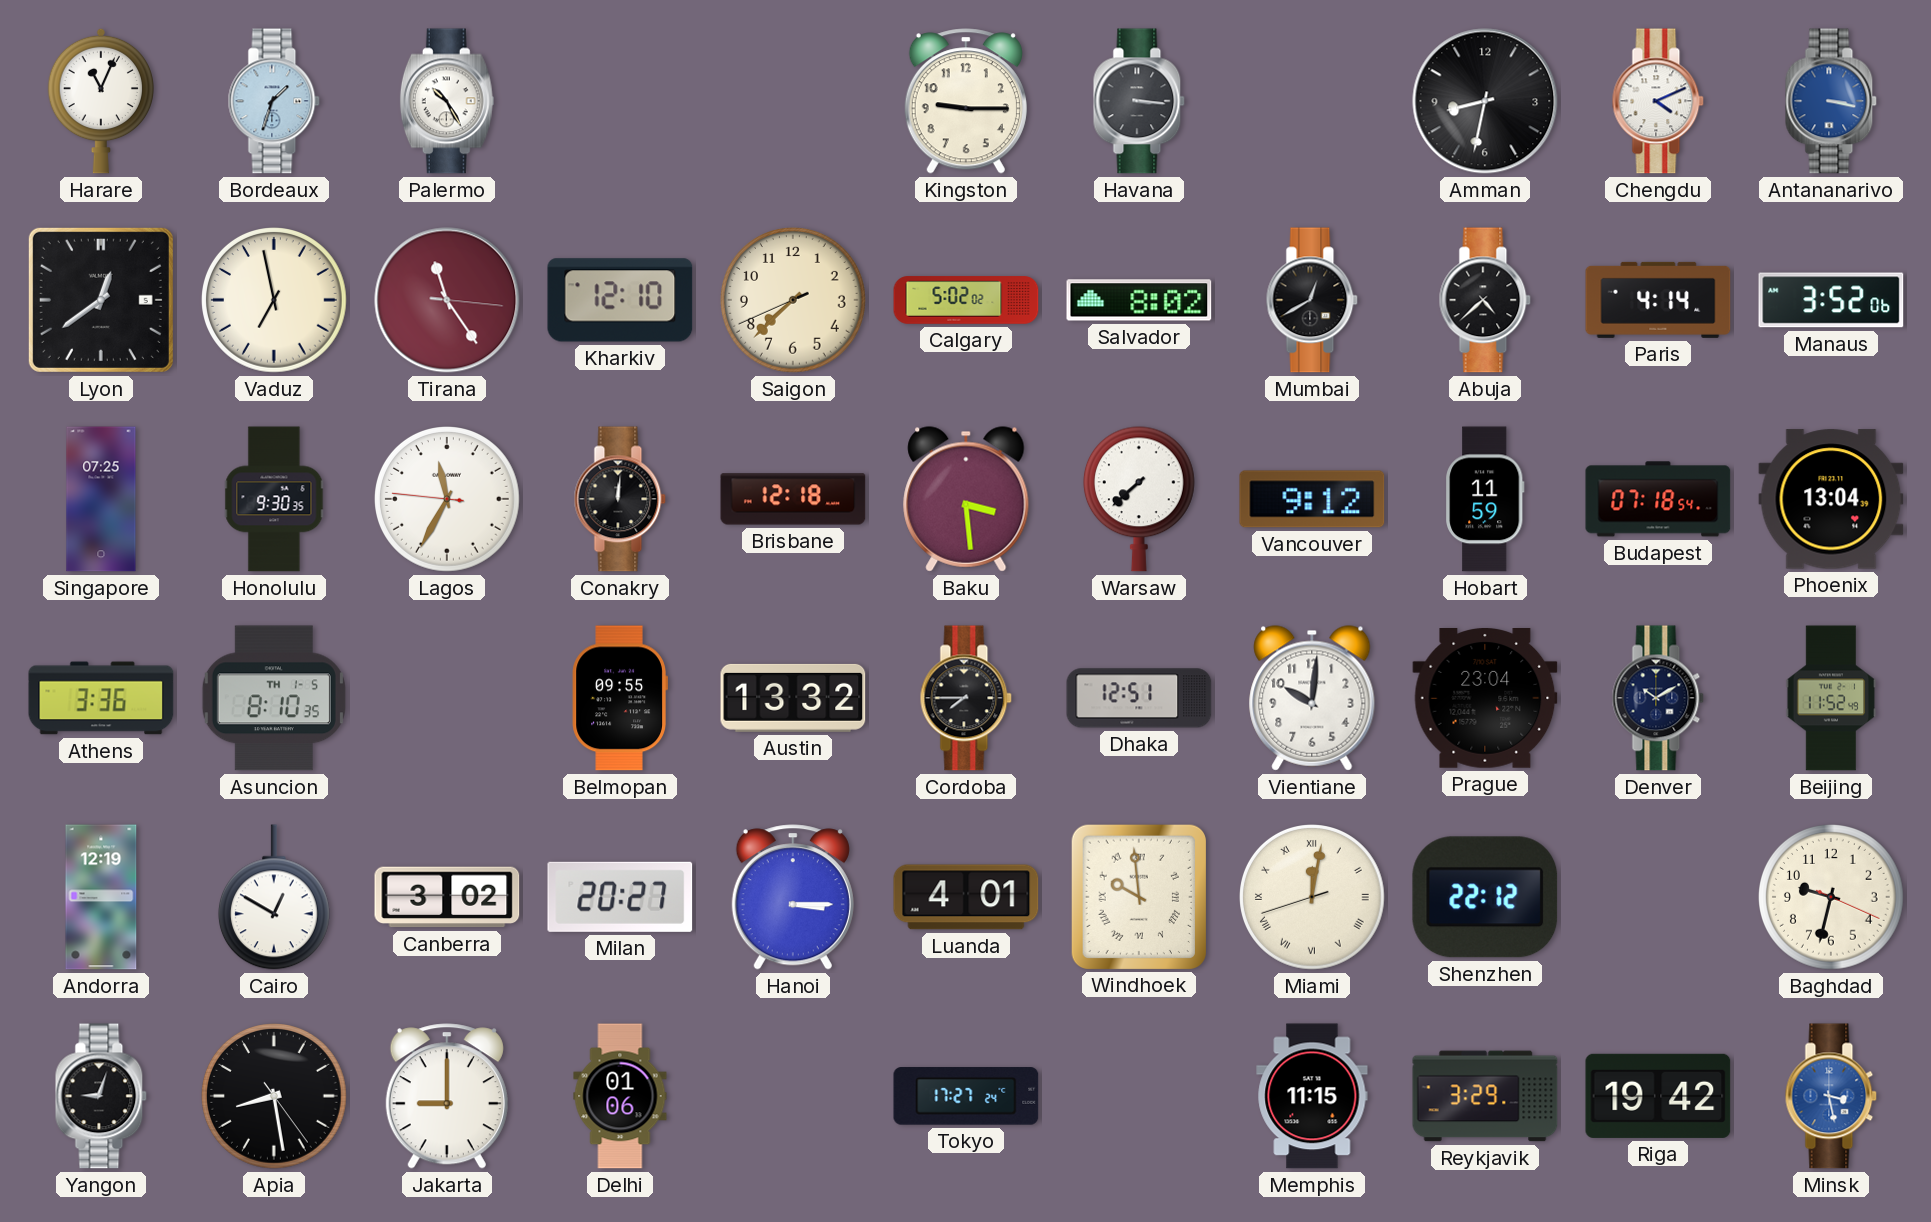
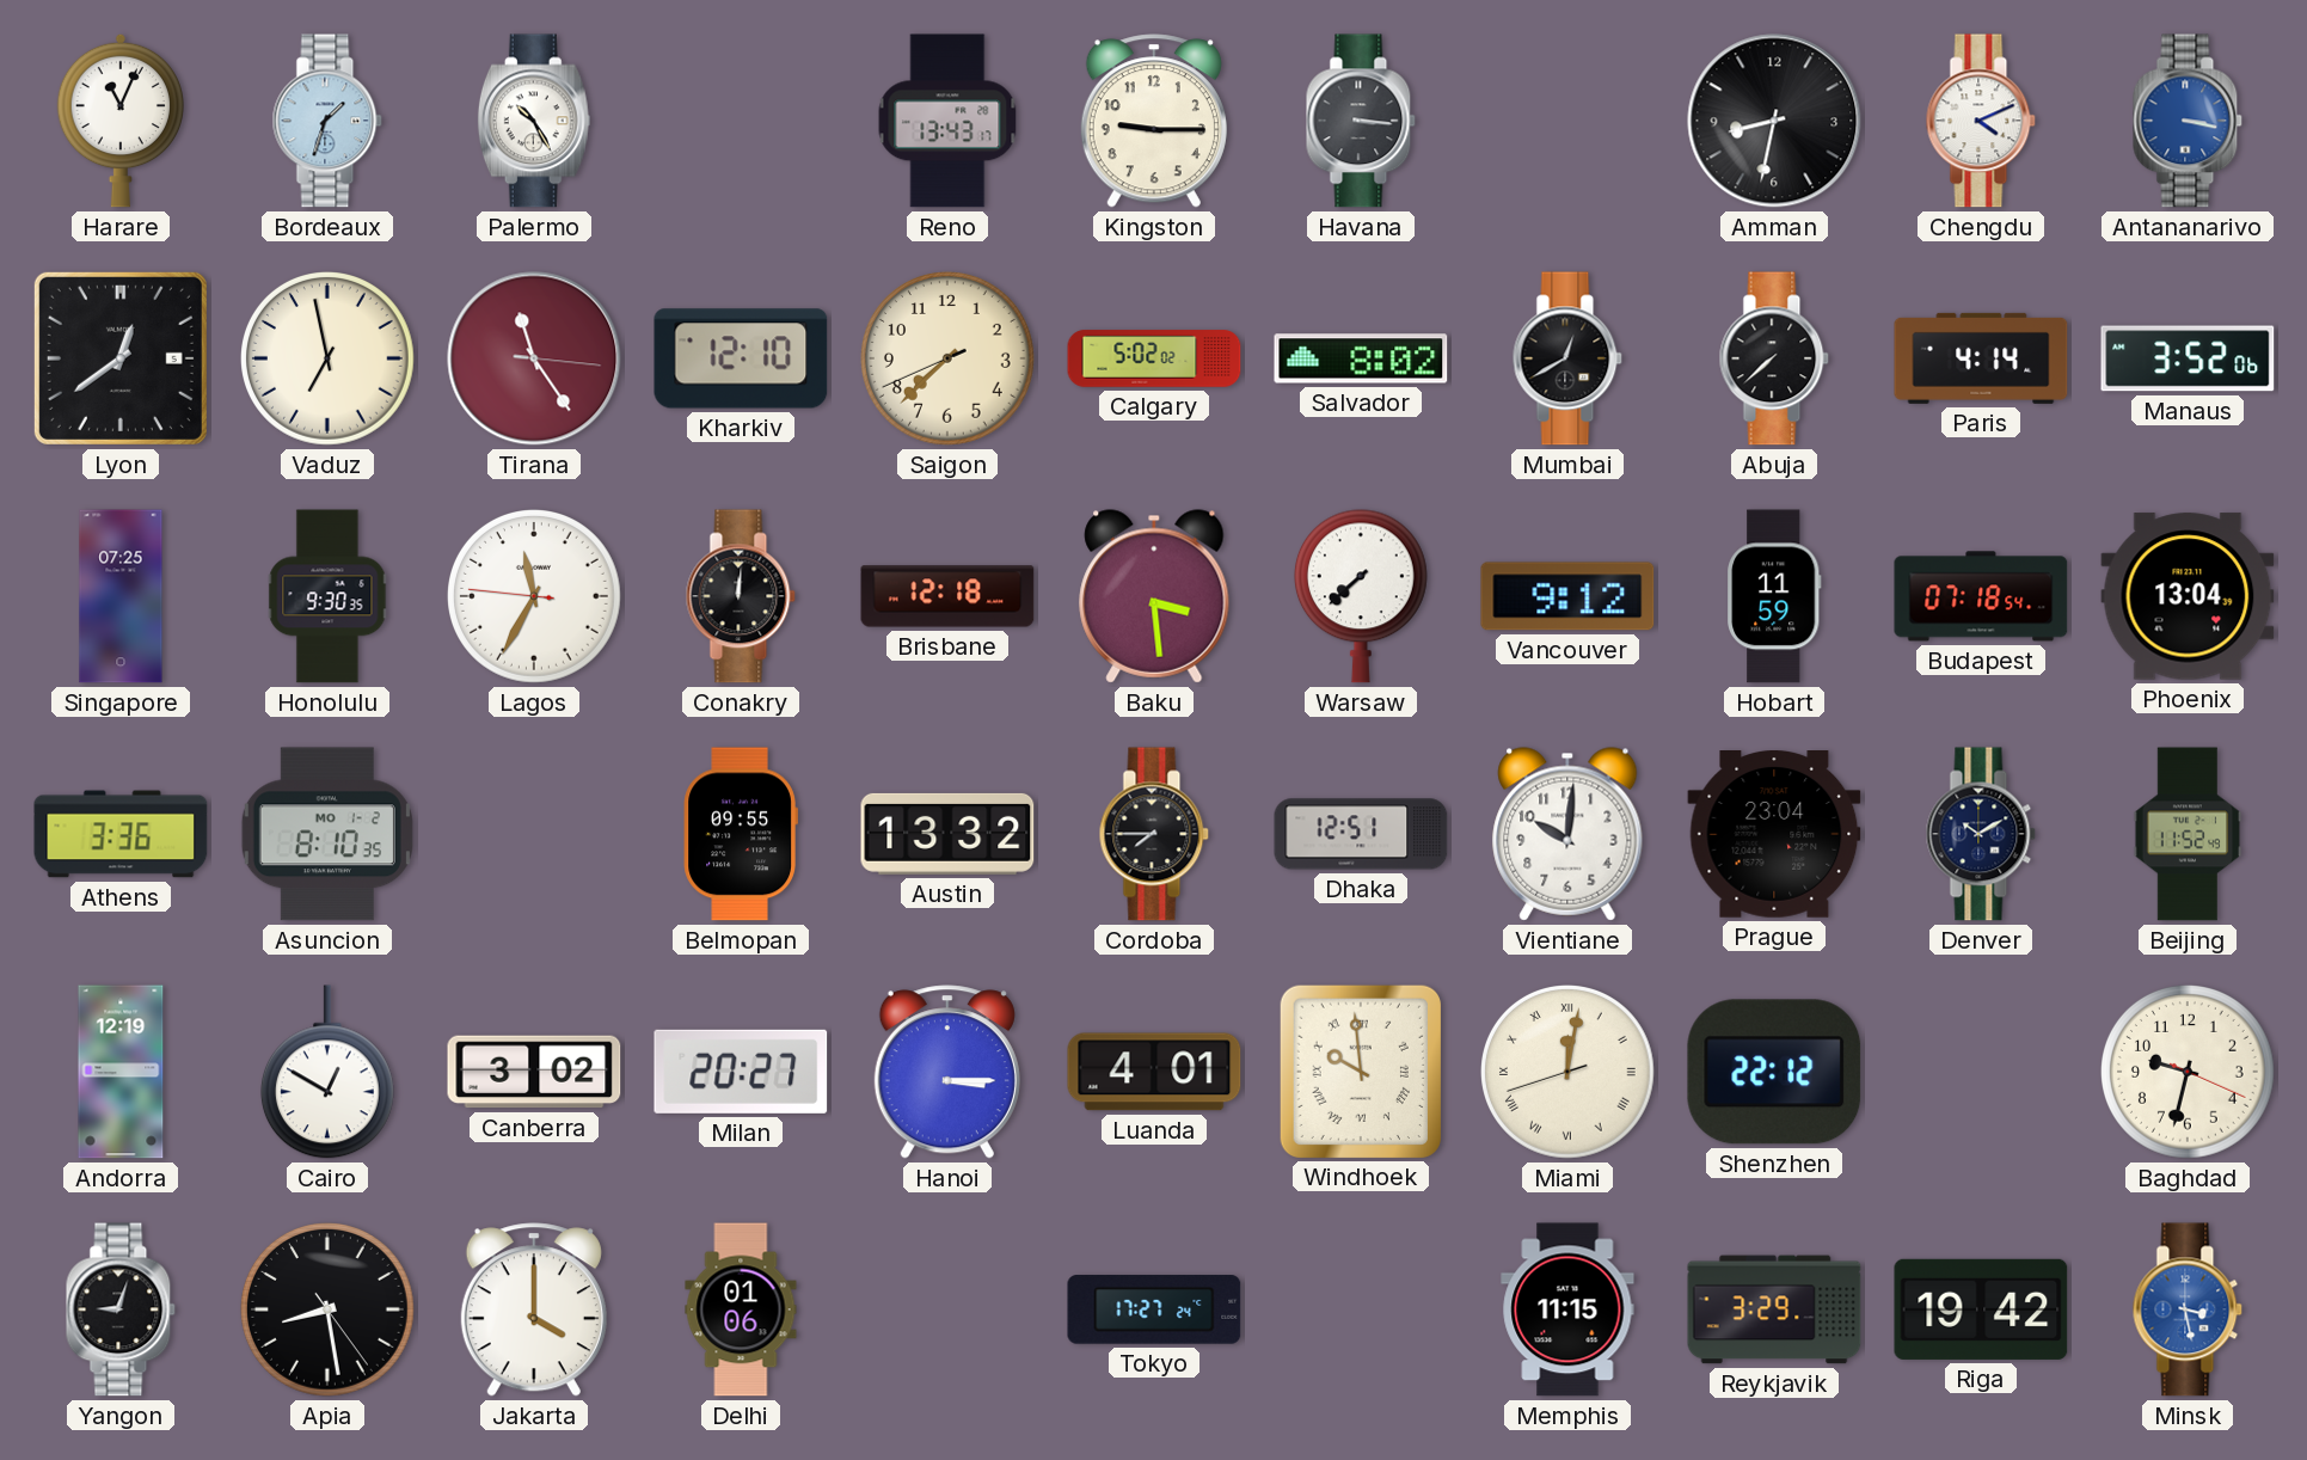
Reno: none -> 13:43 (947, 121)
Abuja: 4:38 -> 7:38 (1774, 358)
Asuncion date: TH 1-5 -> MO 1-2 (327, 834)
Jakarta: 9:00 -> 4:00 (534, 1309)
